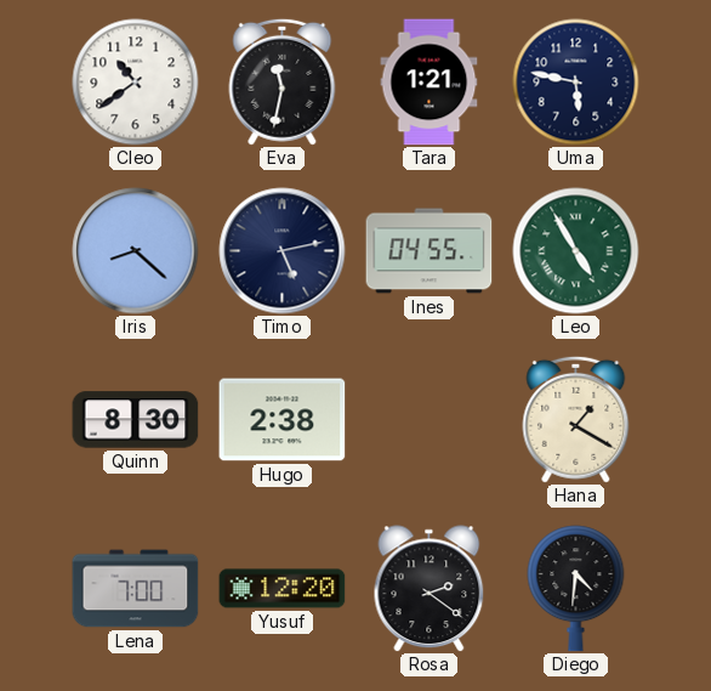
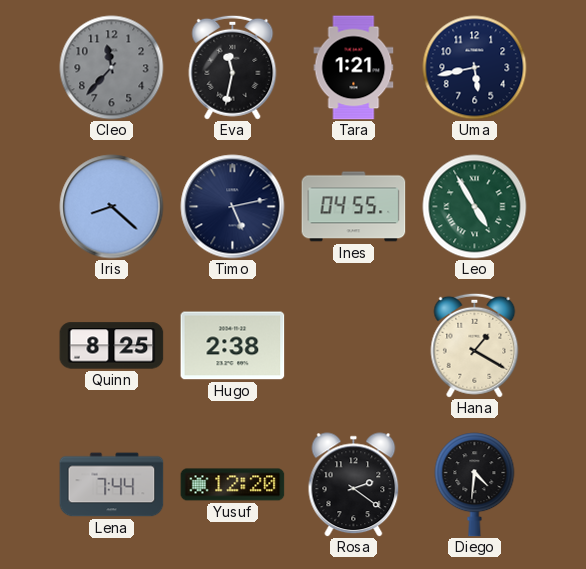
Cleo: 10:39 -> 11:37 (112, 68)
Cleo dial: white -> grey (112, 68)
Uma: 5:47 -> 5:43 (475, 68)
Quinn: 8:30 -> 8:25 (112, 346)
Lena: 7:00 -> 7:44 (112, 485)
